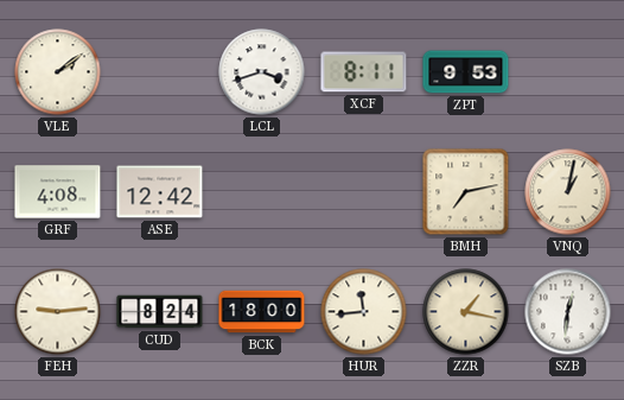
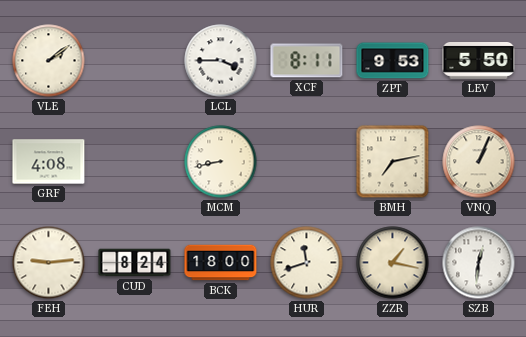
LCL: 3:42 -> 3:45 (221, 61)
LEV: none -> 5:50 (479, 61)
ASE: 12:42 -> none (160, 192)
MCM: none -> 8:43 (221, 162)
VNQ: 1:02 -> 1:04 (479, 162)
HUR: 11:44 -> 11:42 (307, 263)
